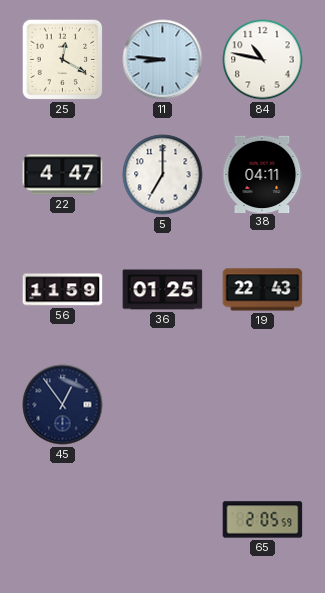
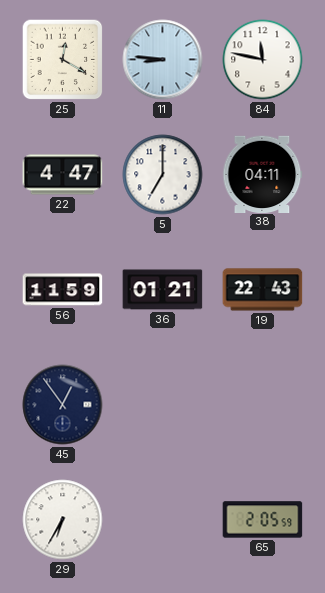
84: 10:47 -> 11:47 (263, 60)
36: 01:25 -> 01:21 (163, 290)
29: none -> 6:35 (63, 520)
